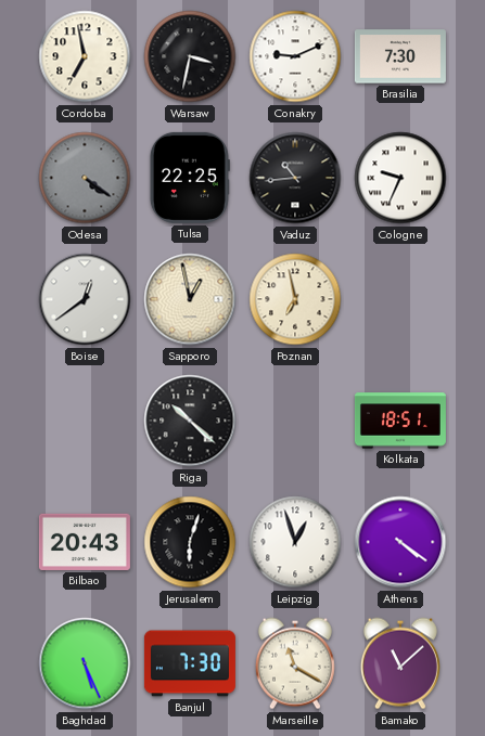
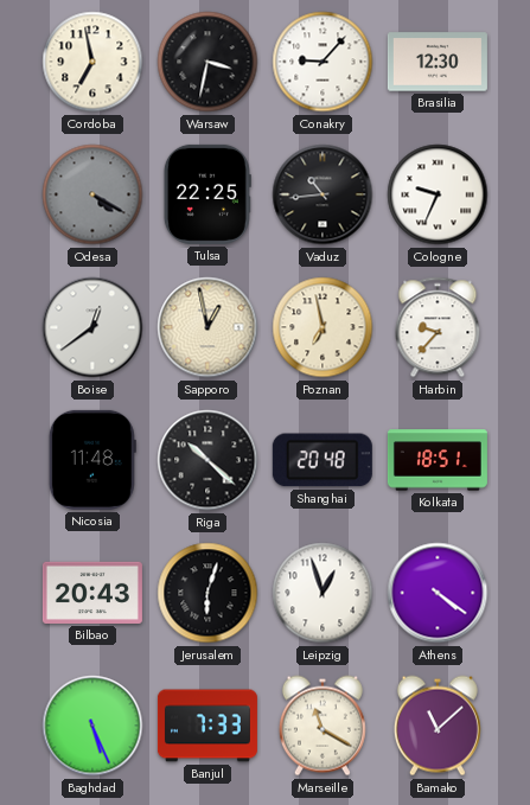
Conakry: 9:11 -> 9:07 (323, 62)
Brasilia: 7:30 -> 12:30 (438, 62)
Odesa: 4:21 -> 4:20 (92, 194)
Harbin: none -> 9:37 (438, 327)
Nicosia: none -> 11:48 (92, 460)
Shanghai: none -> 20:48 (323, 460)
Banjul: 7:30 -> 7:33 (207, 726)
